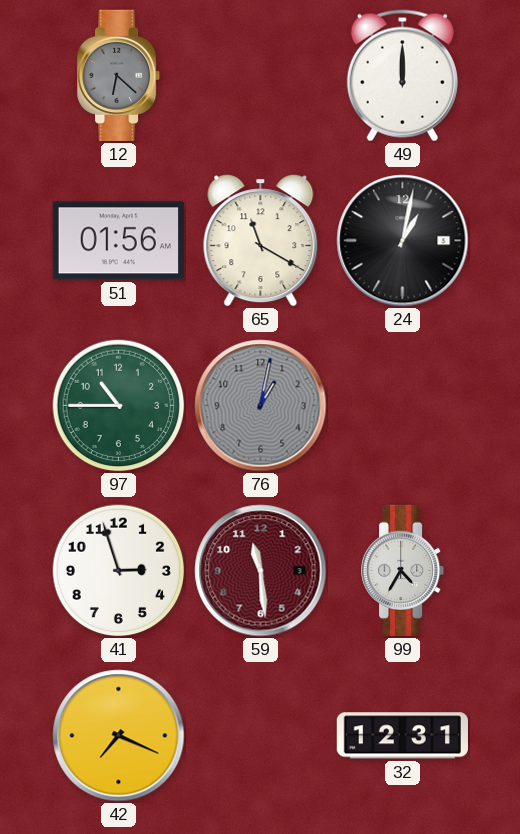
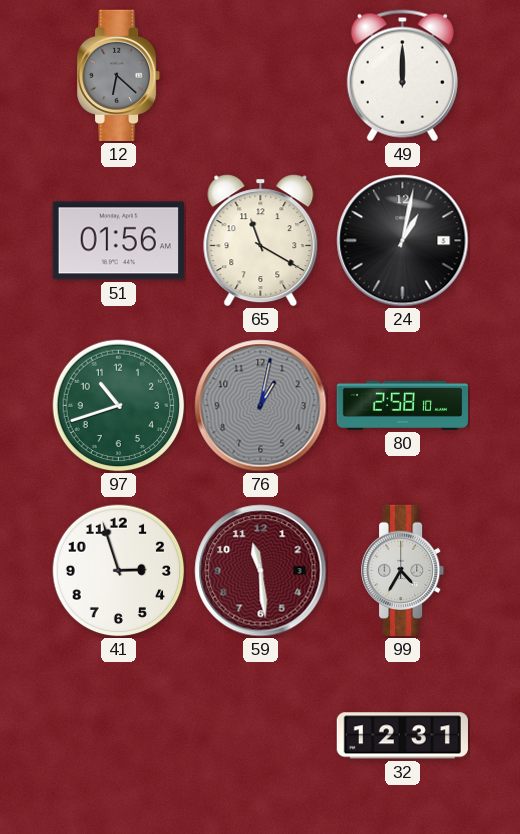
97: 10:45 -> 10:42 (119, 406)
80: none -> 2:58 (402, 405)
42: 7:19 -> none (119, 736)
